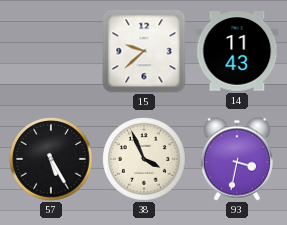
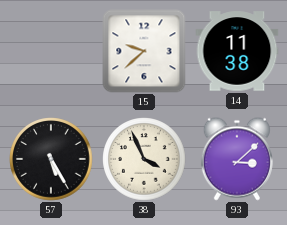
14: 11:43 -> 11:38 (237, 51)
93: 3:32 -> 3:08 (237, 159)
